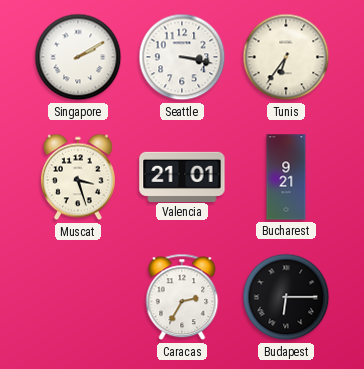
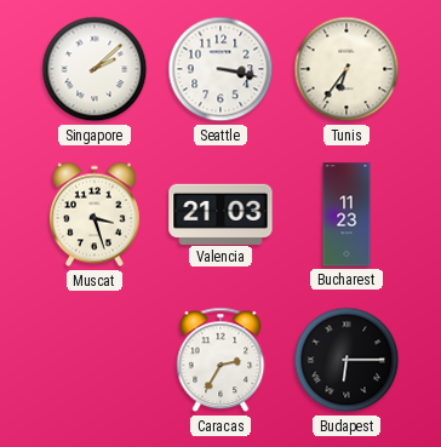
Singapore: 2:10 -> 2:08 (94, 69)
Valencia: 21:01 -> 21:03 (220, 213)
Bucharest: 9:21 -> 11:23 (346, 214)
